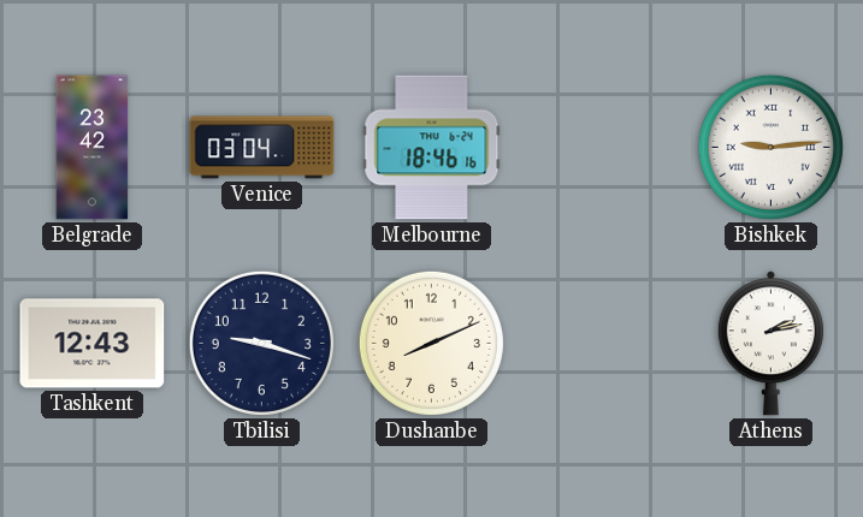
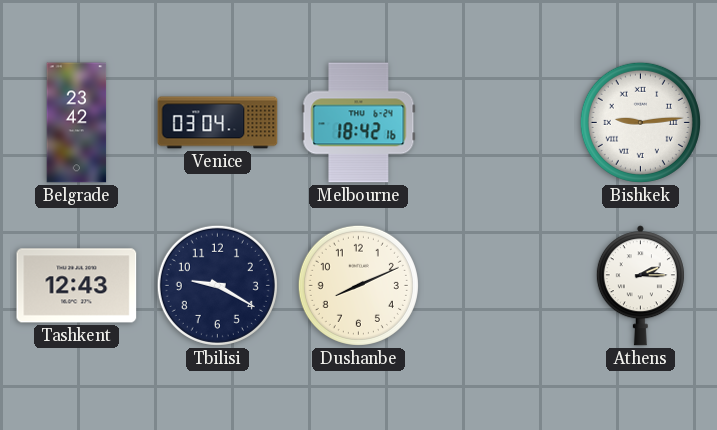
Melbourne: 18:46 -> 18:42 (359, 123)
Tbilisi: 9:18 -> 9:20 (217, 285)
Athens: 2:13 -> 2:15 (640, 286)
